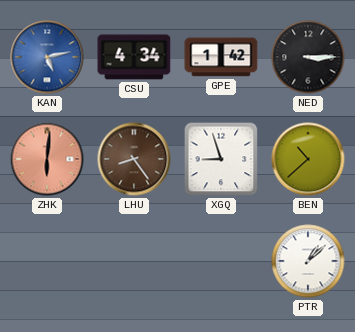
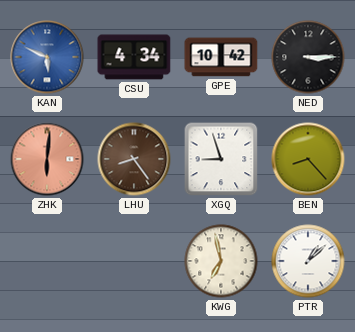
KAN: 5:13 -> 5:49 (47, 57)
GPE: 1:42 -> 10:42 (221, 57)
BEN: 10:38 -> 8:23 (308, 159)
KWG: none -> 6:58 (221, 261)
